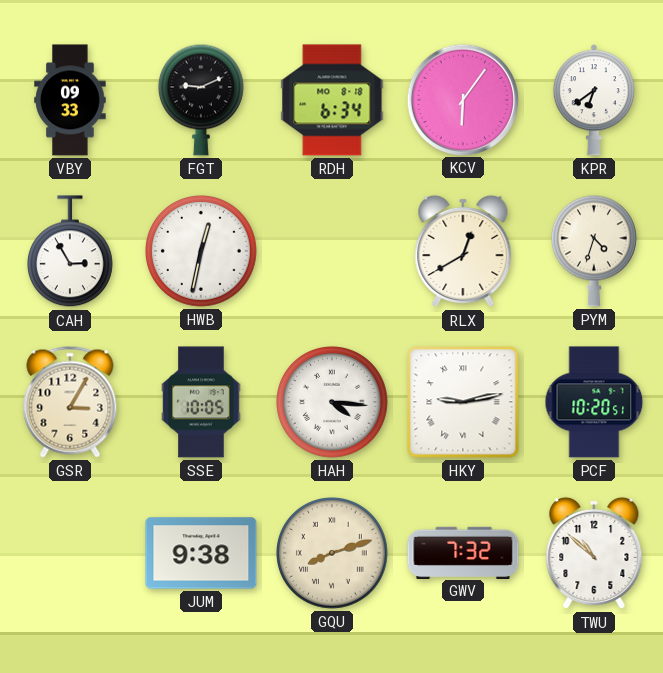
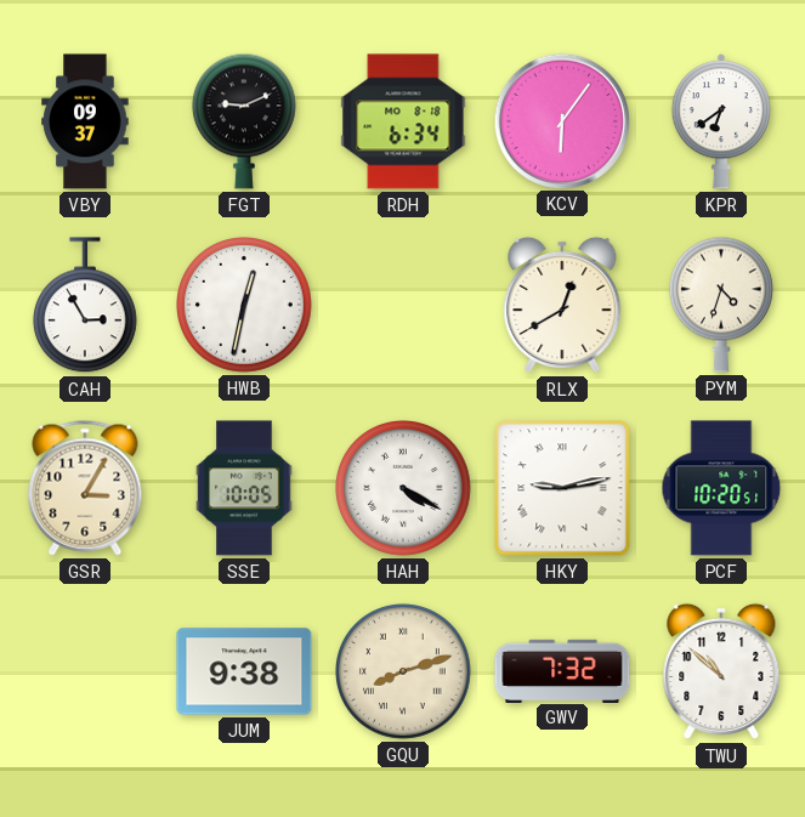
VBY: 09:33 -> 09:37 (85, 121)
HAH: 4:16 -> 4:20 (404, 489)
